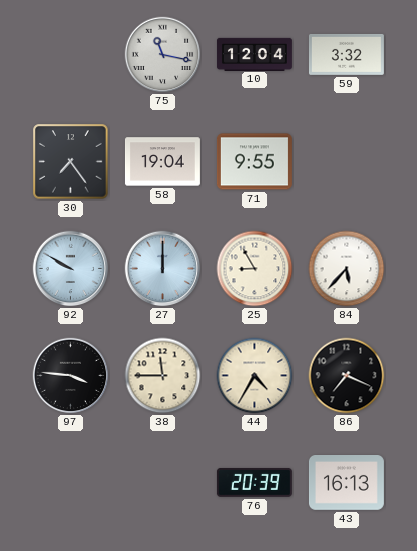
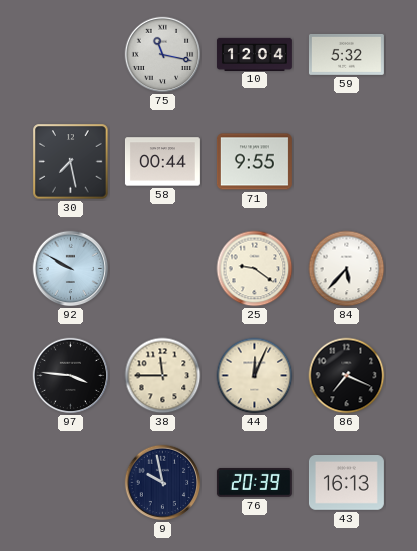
59: 3:32 -> 5:32 (346, 54)
30: 7:24 -> 7:28 (71, 162)
58: 19:04 -> 00:44 (162, 162)
27: 12:00 -> none (163, 269)
25: 8:55 -> 9:21 (255, 269)
44: 4:35 -> 12:04 (255, 376)
9: none -> 9:58 (163, 483)
